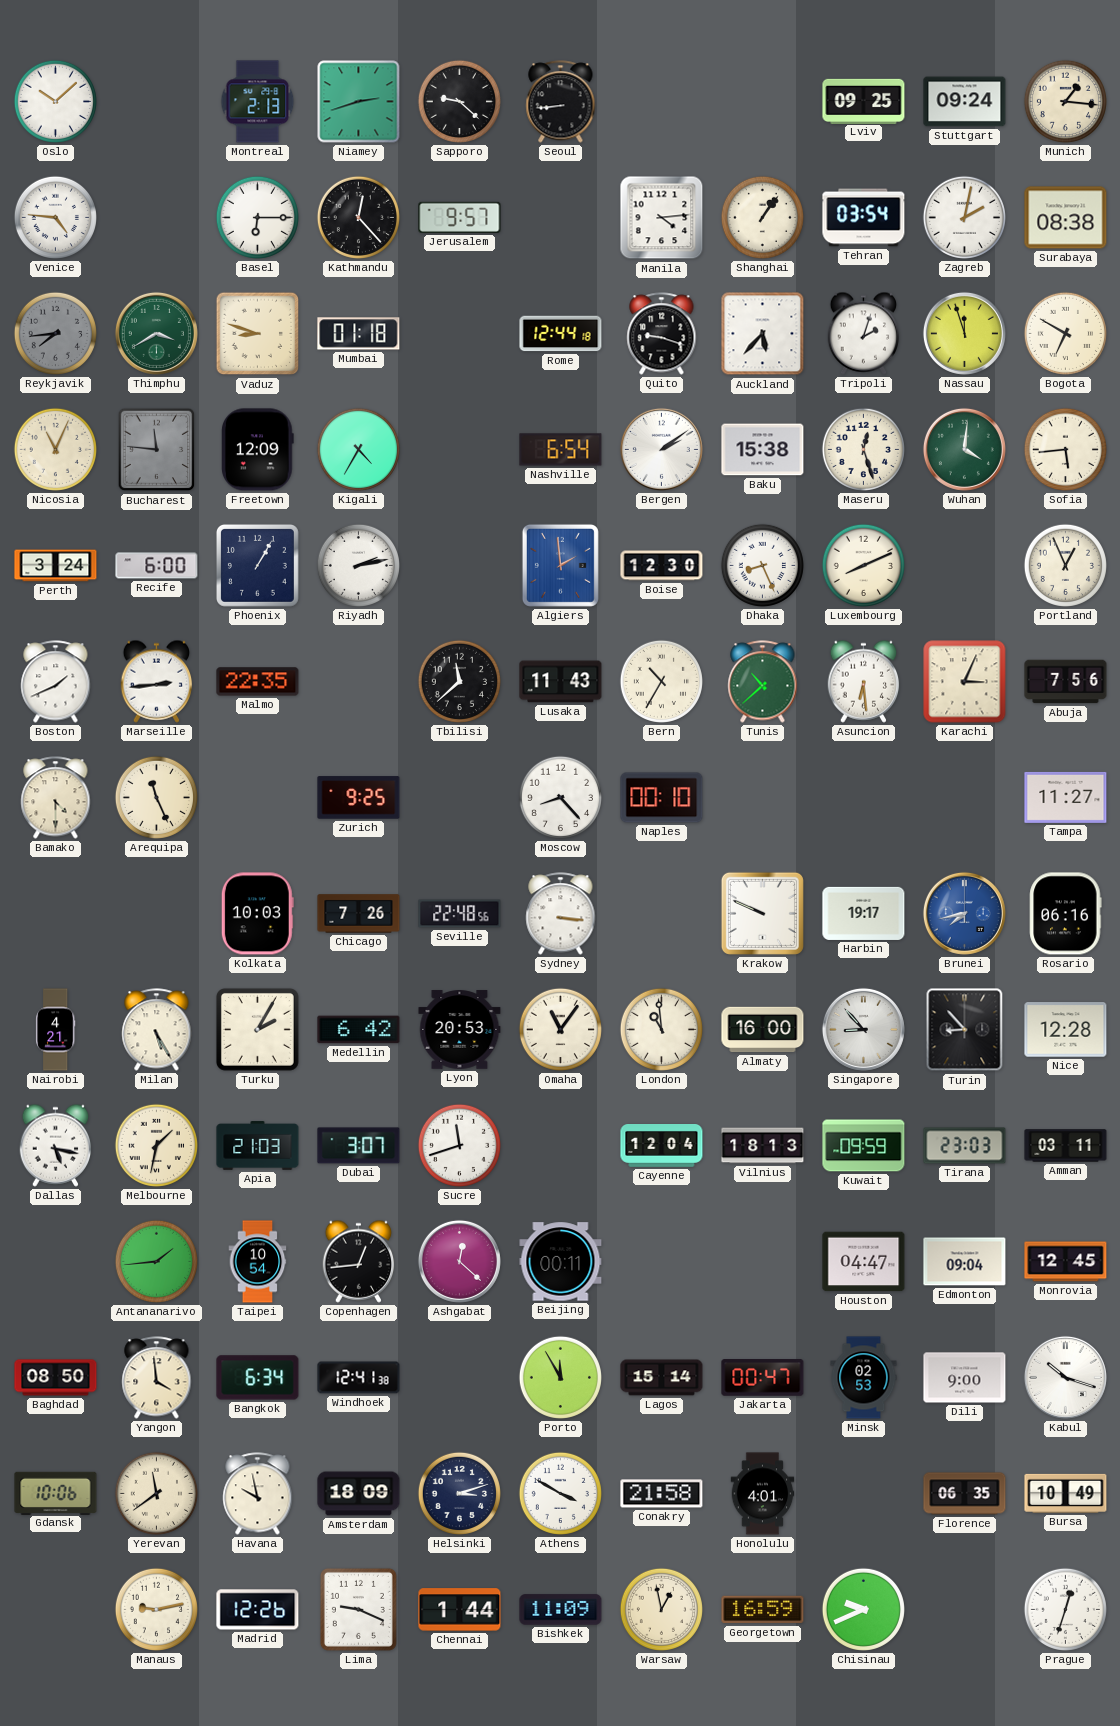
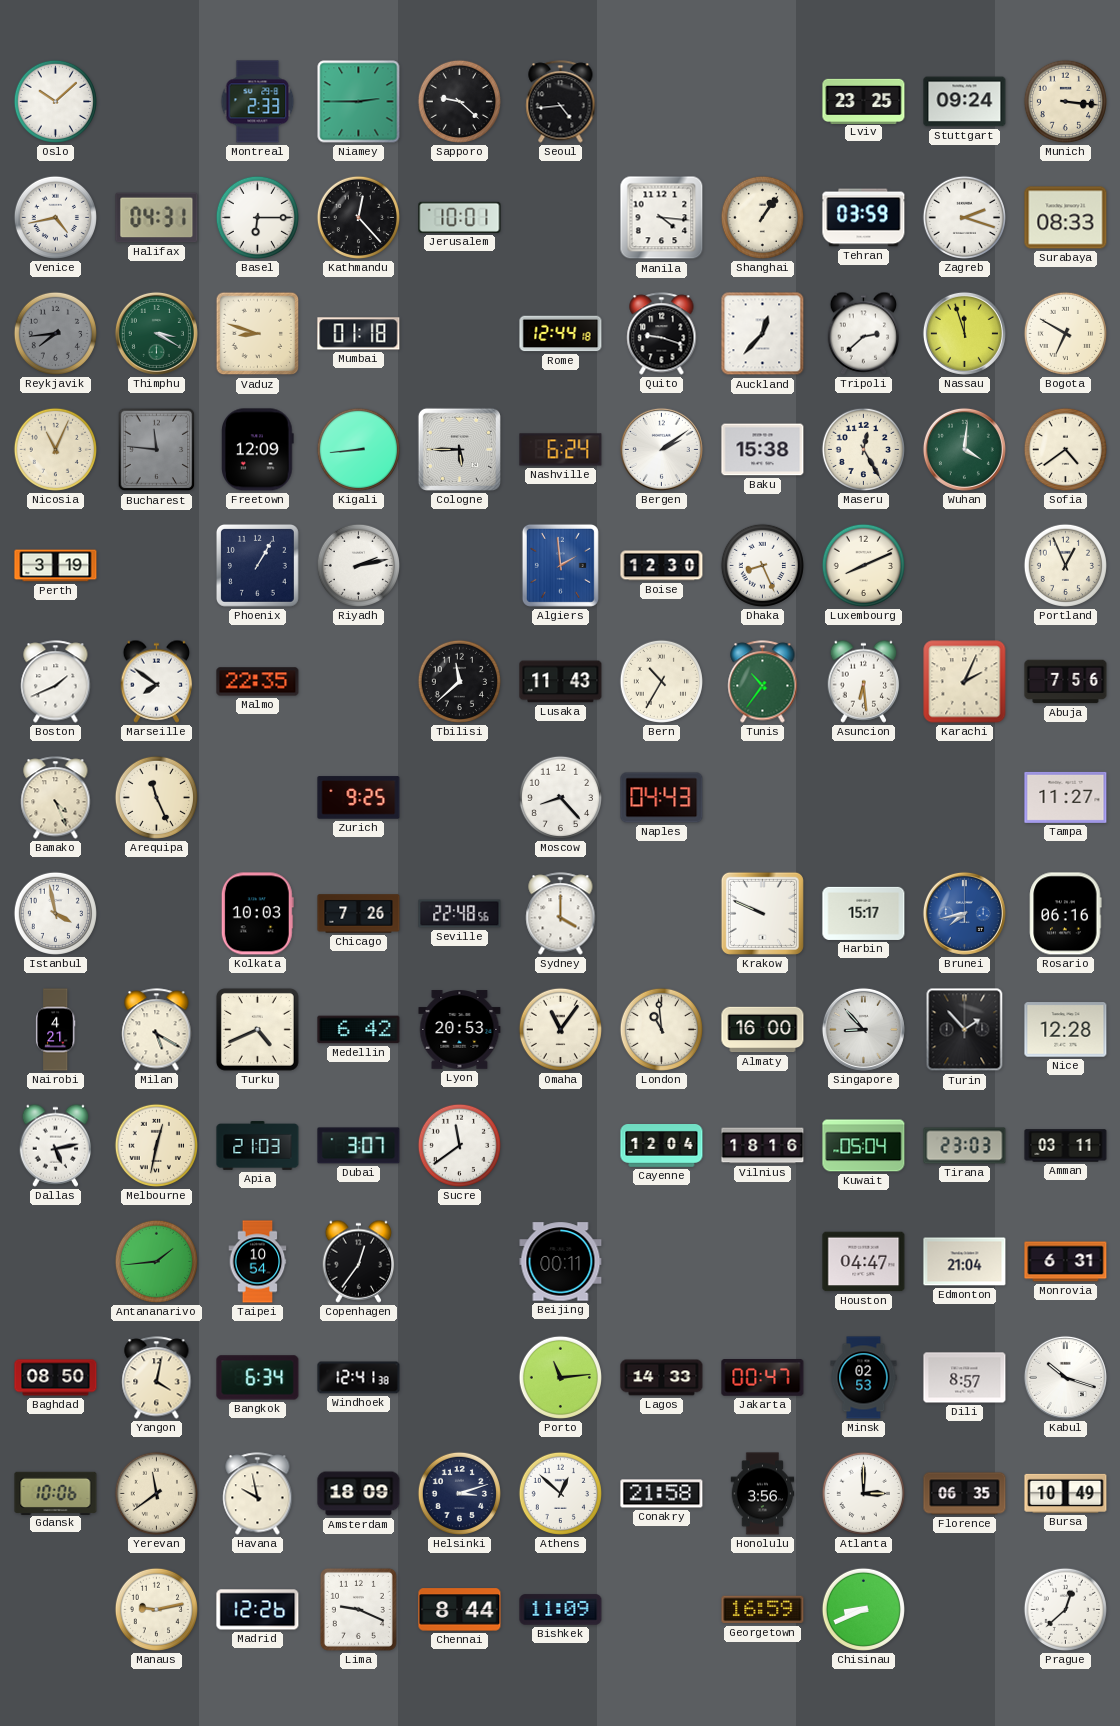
Montreal: 2:13 -> 2:33 (258, 102)
Niamey: 2:42 -> 2:45 (359, 102)
Seoul: 8:44 -> 4:44 (561, 102)
Lviv: 09:25 -> 23:25 (864, 101)
Munich: 1:16 -> 3:16 (1065, 101)
Venice: 4:46 -> 4:43 (55, 217)
Halifax: none -> 04:31 (157, 218)
Jerusalem: 9:57 -> 10:01 (460, 217)
Manila: 4:14 -> 4:16 (662, 218)
Tehran: 03:54 -> 03:59 (864, 218)
Zagreb: 2:02 -> 2:18 (964, 217)
Surabaya: 08:38 -> 08:33 (1066, 218)
Thimphu: 3:40 -> 3:20 (156, 333)
Auckland: 5:37 -> 12:37 (763, 334)
Tripoli: 2:03 -> 2:38 (864, 333)
Kigali: 4:35 -> 8:44 (358, 449)
Cologne: none -> 5:45 (459, 449)
Nashville: 6:54 -> 6:24 (561, 450)
Maseru: 12:27 -> 12:25 (863, 449)
Sofia: 5:44 -> 4:39 (1065, 449)
Perth: 3:24 -> 3:19 (56, 566)
Recife: 6:00 -> none (157, 566)
Marseille: 2:44 -> 7:51 (157, 681)
Tunis: 10:38 -> 10:36 (763, 682)
Karachi: 3:04 -> 2:04 (965, 682)
Bamako: 4:30 -> 4:26 (56, 798)
Naples: 00:10 -> 04:43 (662, 798)
Istanbul: none -> 3:58 (55, 913)
Sydney: 3:16 -> 4:00 (561, 914)
Harbin: 19:17 -> 15:17 (864, 913)
Milan: 5:25 -> 5:20 (157, 1030)
Turku: 2:05 -> 4:41 (257, 1029)
Turin: 8:53 -> 1:53 (965, 1030)
Dallas: 5:17 -> 5:13 (56, 1145)
Melbourne: 1:32 -> 12:32 (156, 1145)
Sucre: 11:42 -> 11:39 (459, 1145)
Vilnius: 18:13 -> 18:16 (763, 1146)
Kuwait: 09:59 -> 05:04 (864, 1146)
Copenhagen: 12:44 -> 12:36 (359, 1261)
Ashgabat: 12:22 -> none (459, 1261)
Edmonton: 09:04 -> 21:04 (965, 1262)
Monrovia: 12:45 -> 6:31 (1066, 1262)
Yangon: 3:59 -> 4:02 (157, 1378)
Porto: 11:55 -> 11:14 (560, 1377)
Lagos: 15:14 -> 14:33 (662, 1378)
Dili: 9:00 -> 8:57 (965, 1378)
Athens: 3:50 -> 12:52 (560, 1493)
Honolulu: 4:01 -> 3:56 (763, 1494)
Atlanta: none -> 3:00 (863, 1493)
Chennai: 1:44 -> 8:44 (460, 1610)
Warsaw: 12:58 -> none (661, 1609)
Chisinau: 9:41 -> 8:41 (863, 1609)
Prague: 12:33 -> 12:38 (1065, 1609)
